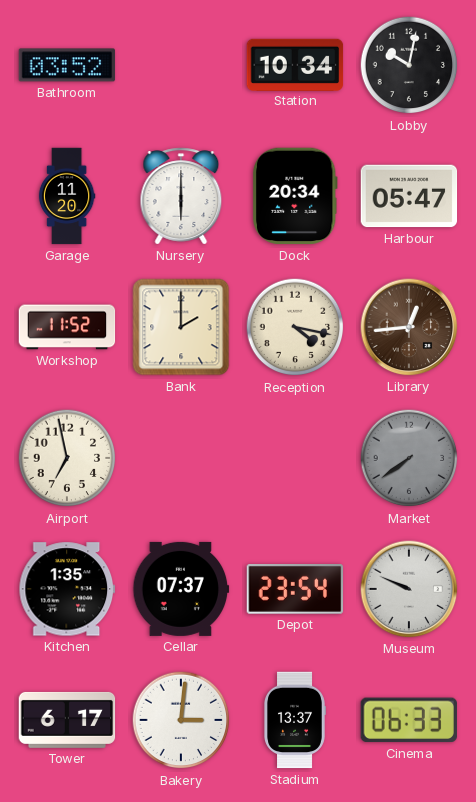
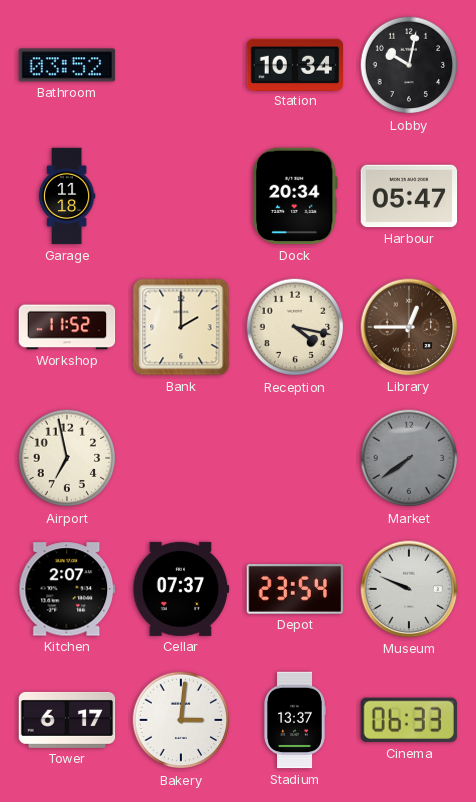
Garage: 11:20 -> 11:18 (67, 196)
Nursery: 6:00 -> none (181, 196)
Library: 12:44 -> 12:45 (409, 327)
Kitchen: 1:35 -> 2:07 (67, 589)
